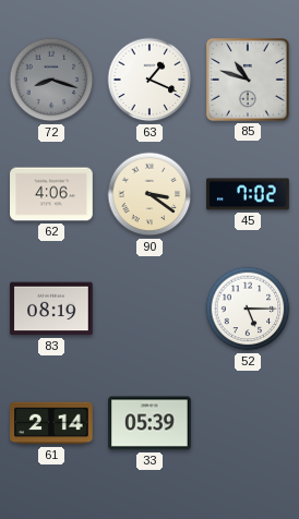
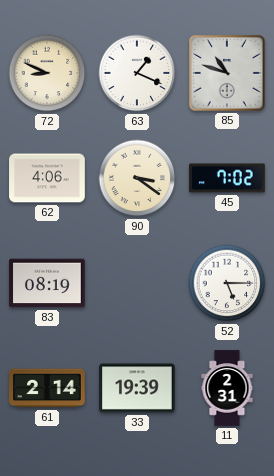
72: 8:18 -> 8:49 (47, 73)
72 dial: grey -> cream (47, 73)
33: 05:39 -> 19:39 (137, 388)
11: none -> 2:31 (227, 388)
